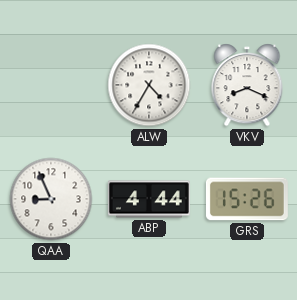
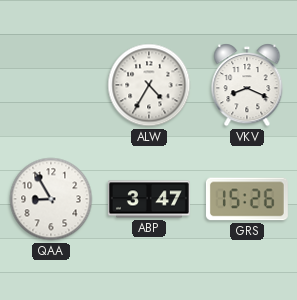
QAA: 8:56 -> 8:55 (51, 199)
ABP: 4:44 -> 3:47 (149, 199)
